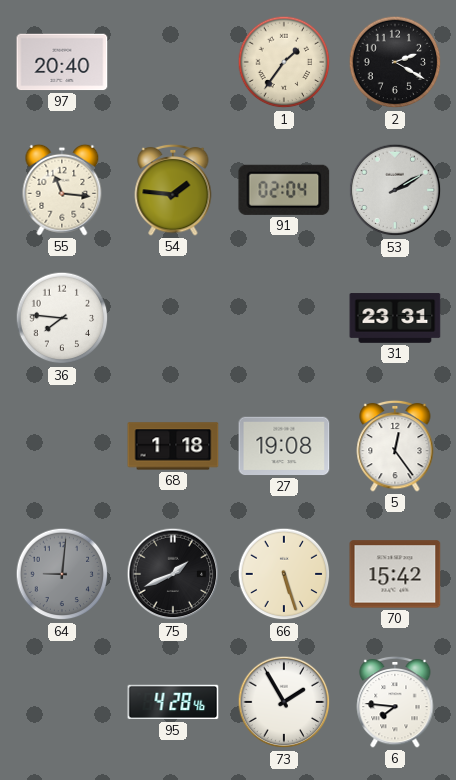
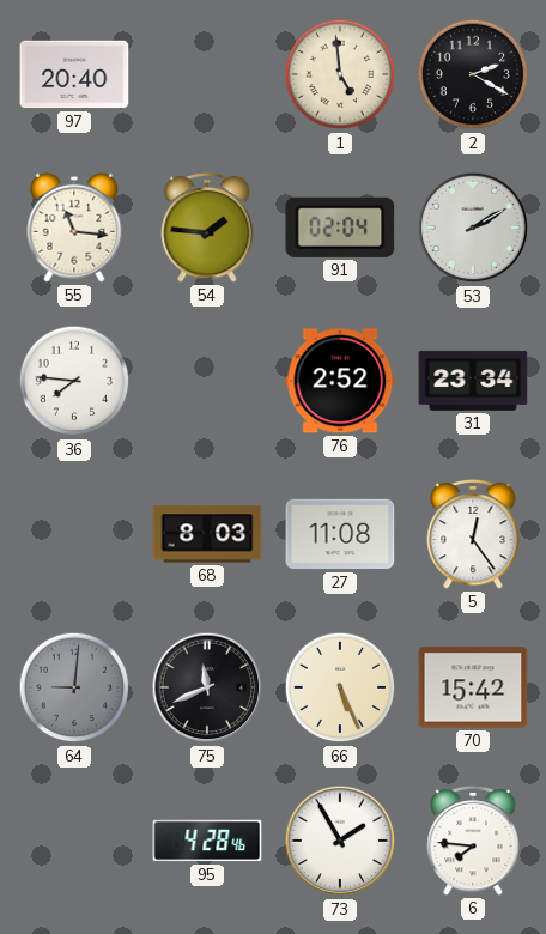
1: 1:36 -> 4:59 (340, 74)
76: none -> 2:52 (340, 381)
31: 23:31 -> 23:34 (473, 381)
68: 1:18 -> 8:03 (207, 534)
27: 19:08 -> 11:08 (340, 534)
75: 1:41 -> 11:41 (207, 687)
66: 5:27 -> 5:26 (340, 687)
